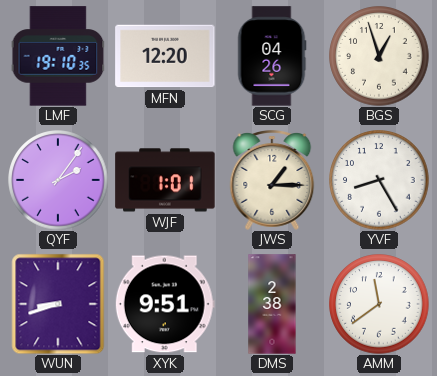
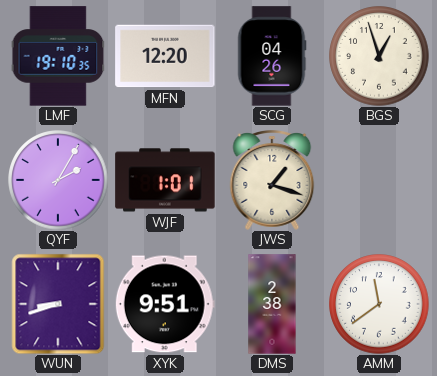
QYF: 2:06 -> 2:05 (58, 180)
JWS: 1:15 -> 1:18 (272, 181)
YVF: 8:25 -> none (379, 180)
